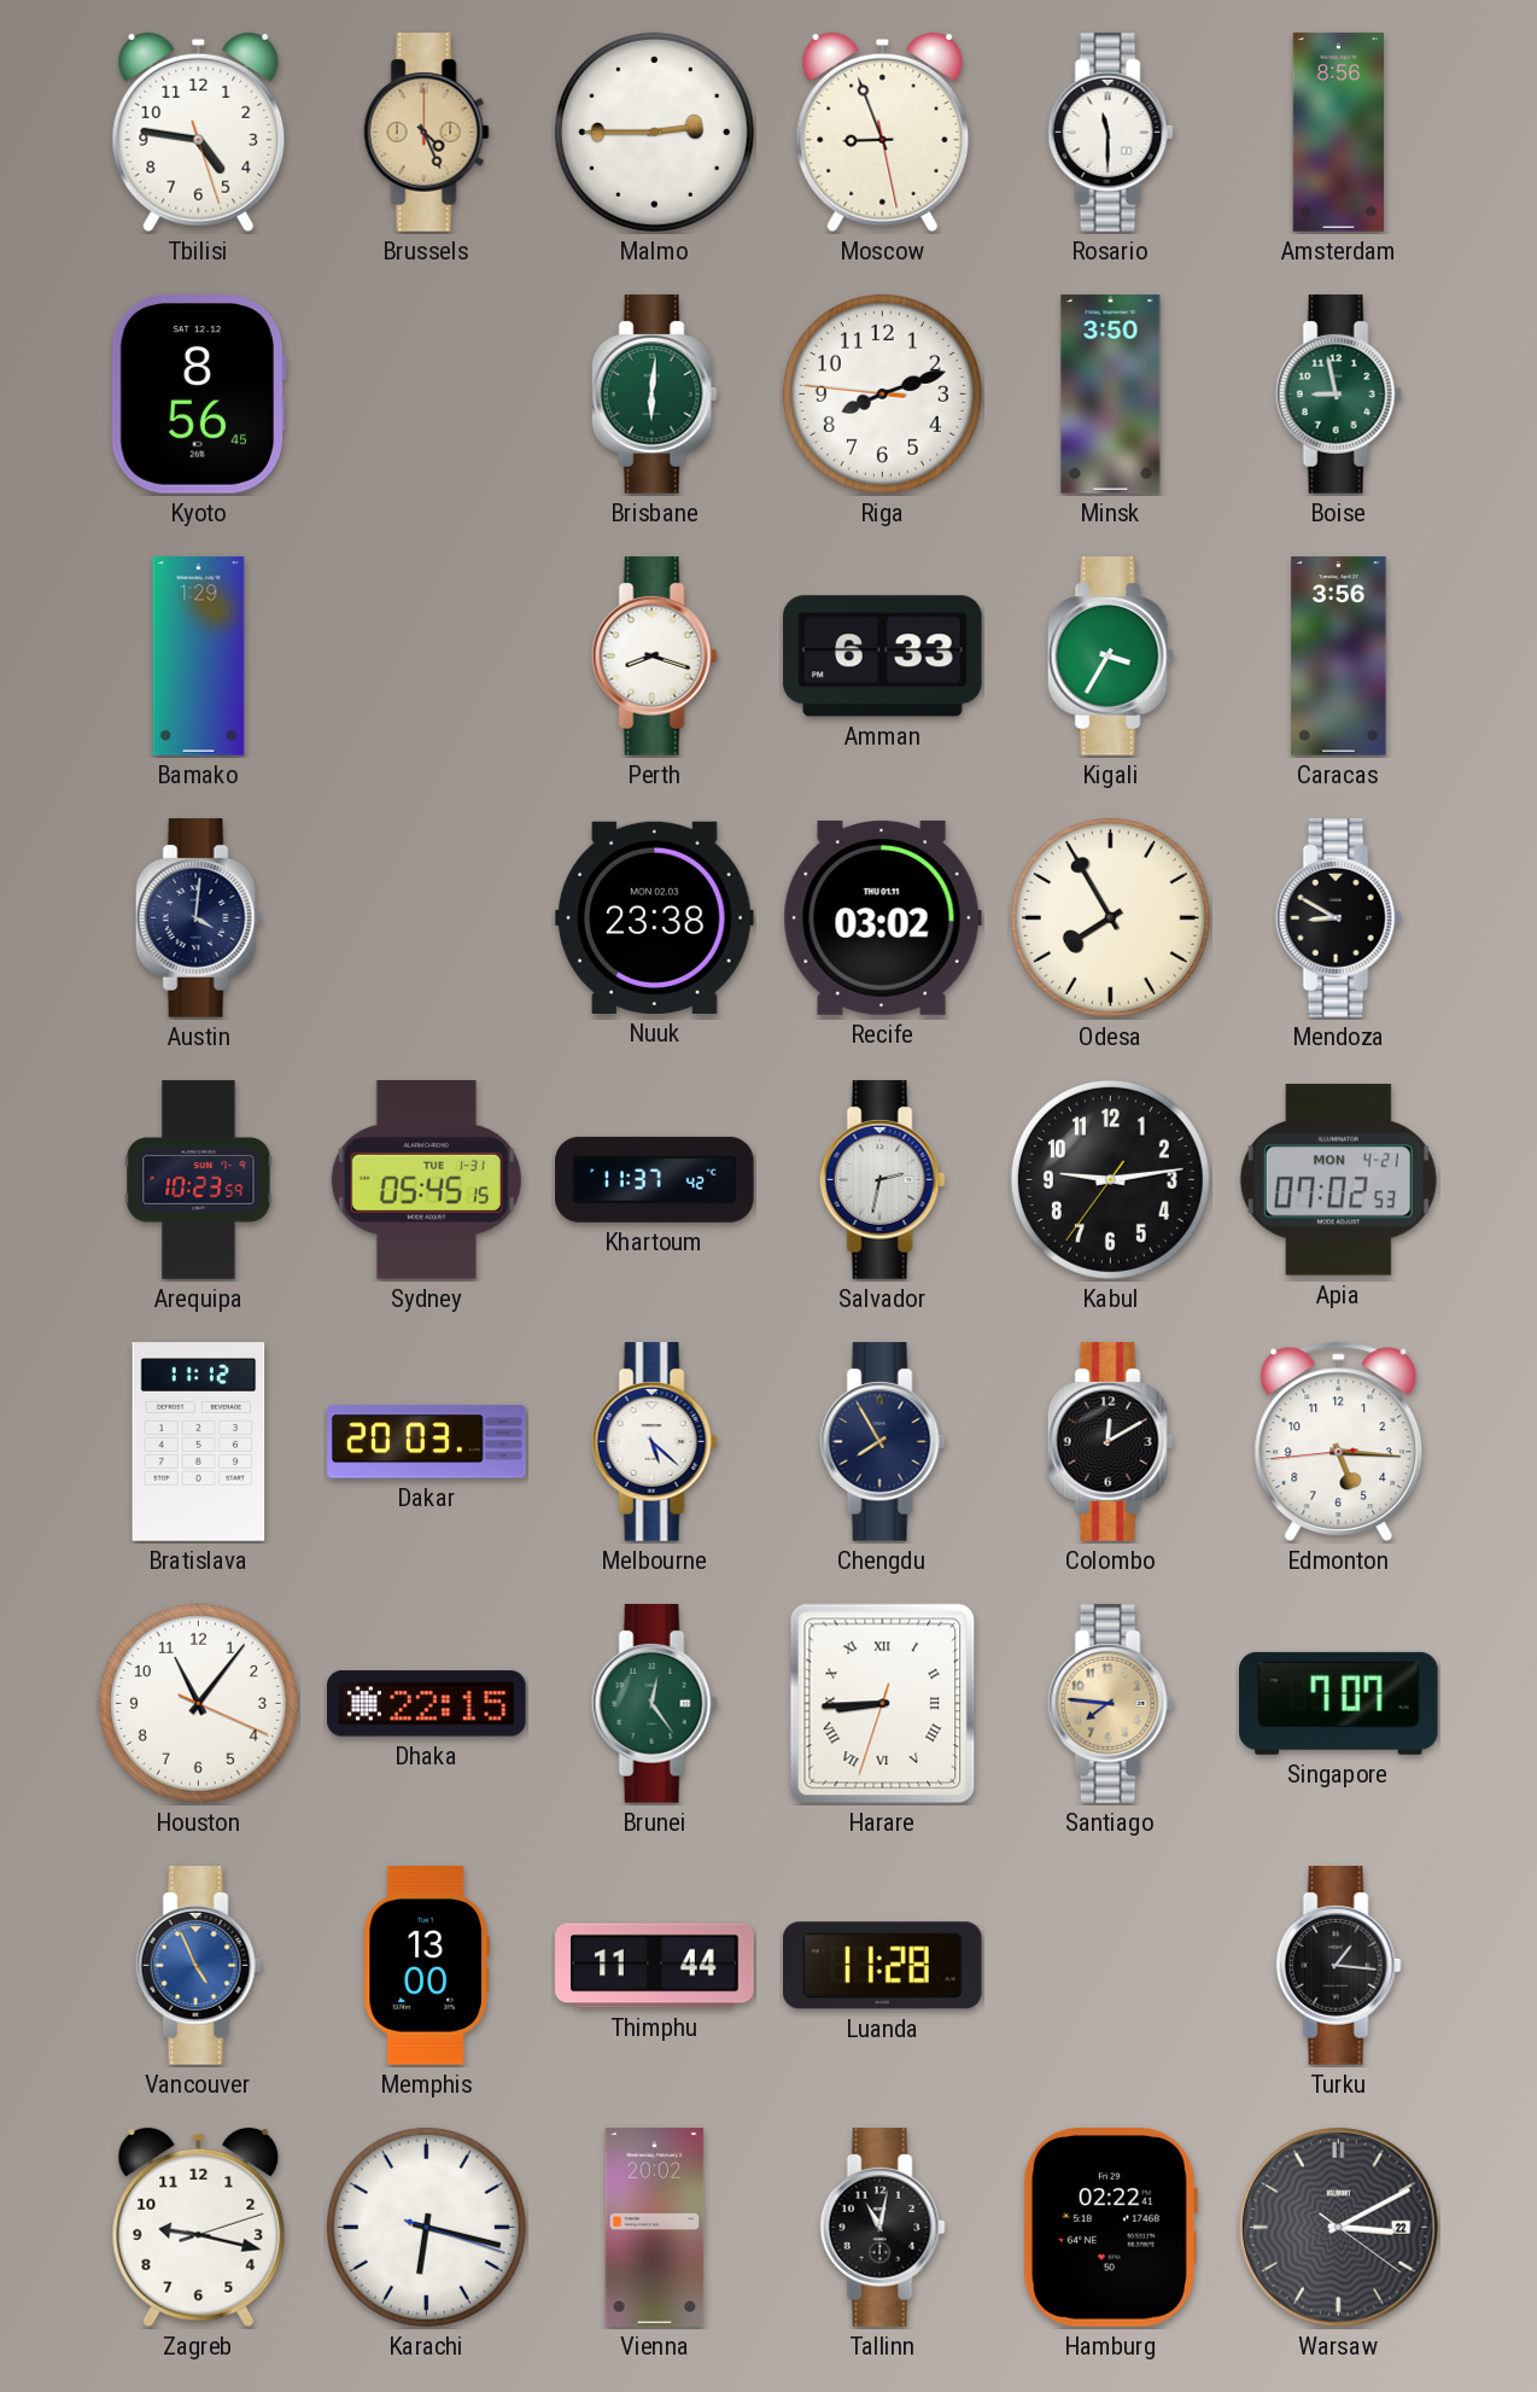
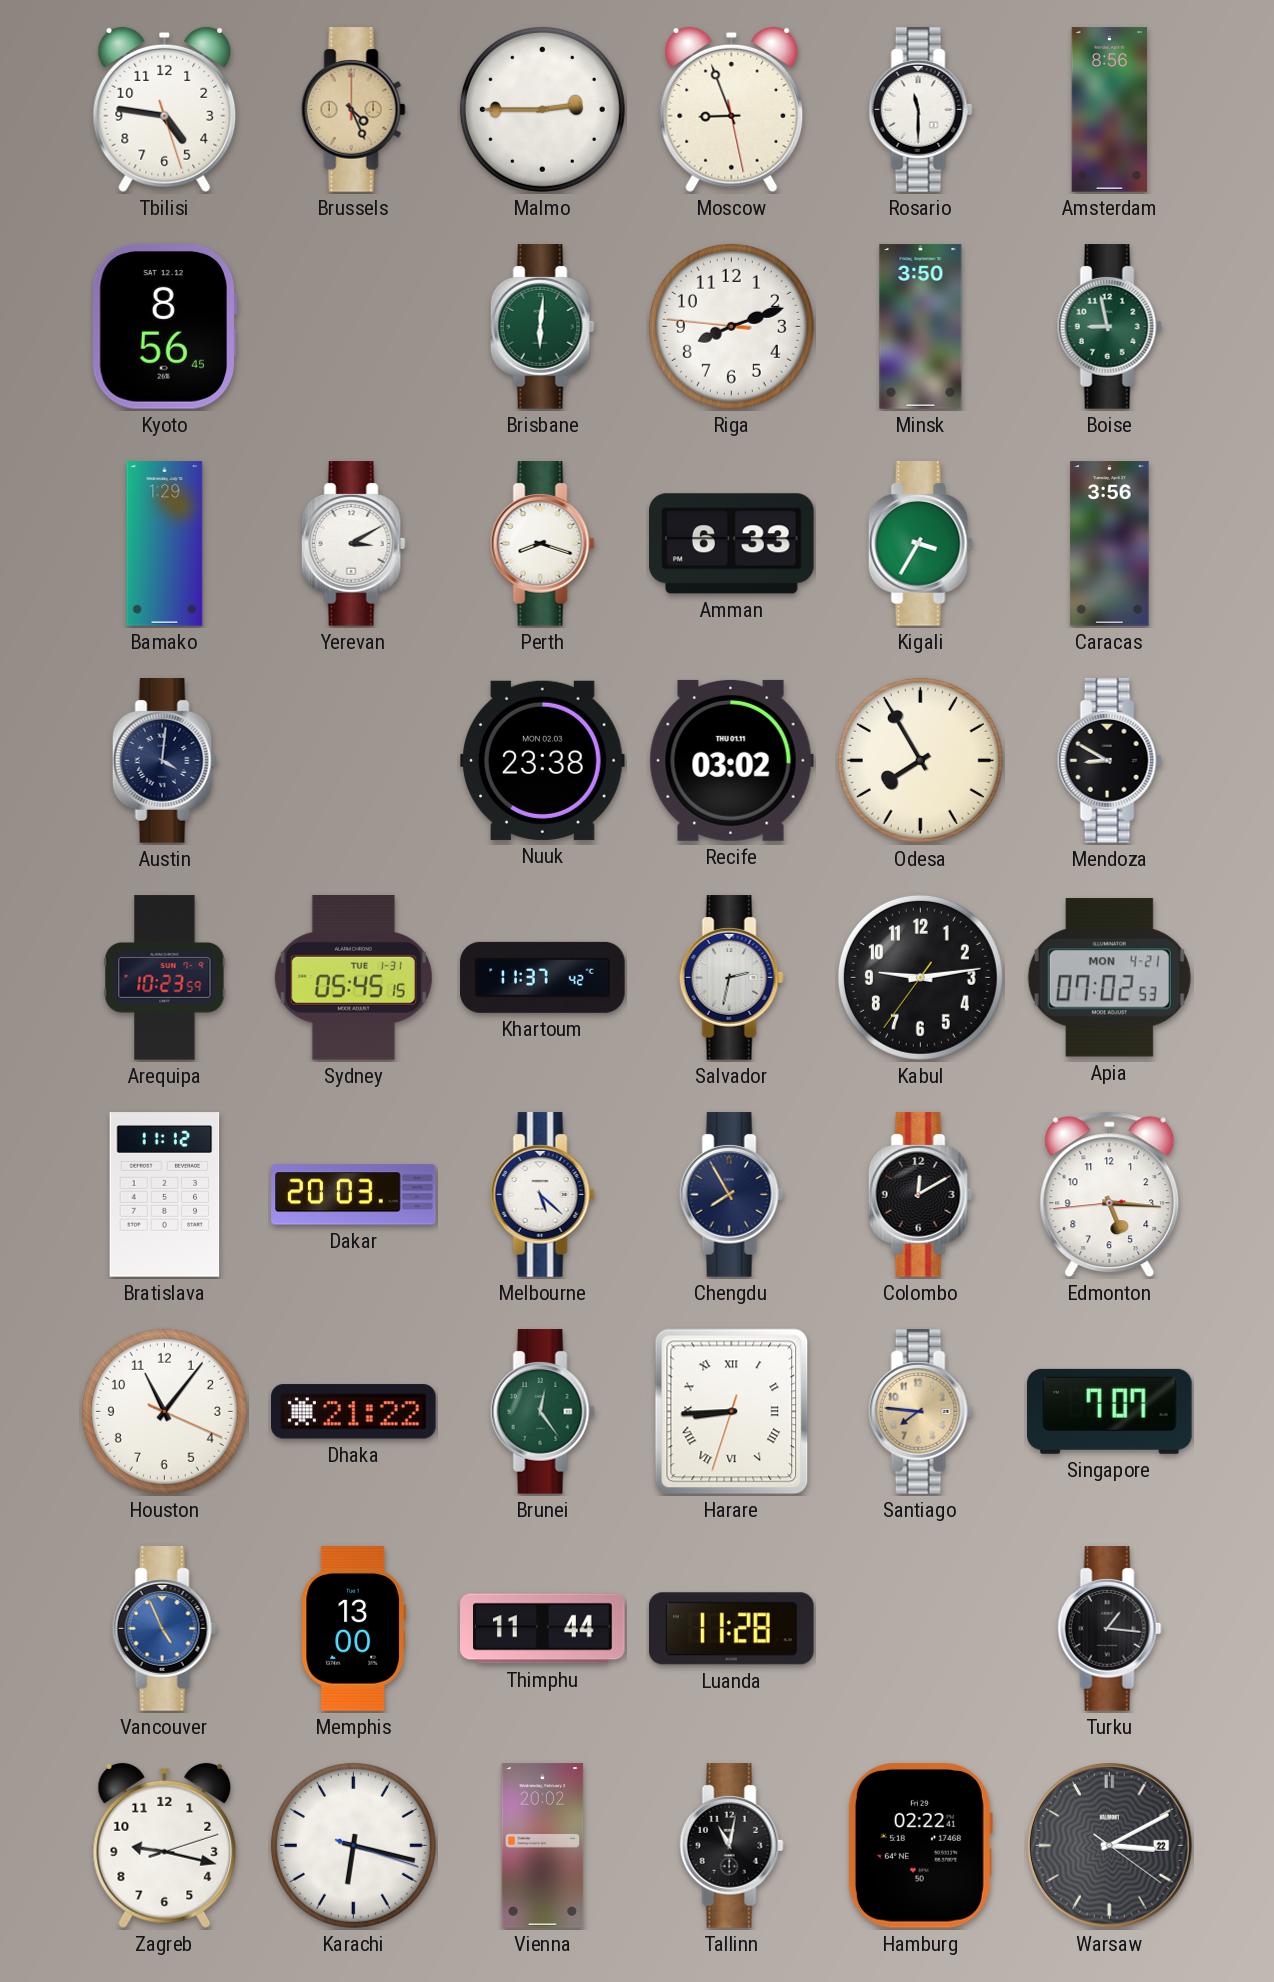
Yerevan: none -> 3:10 (353, 544)
Dhaka: 22:15 -> 21:22 (354, 1412)
